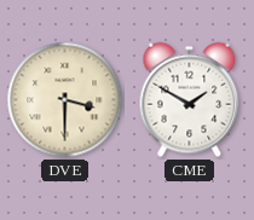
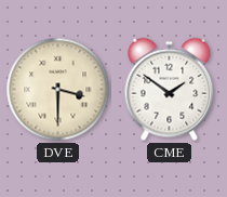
CME: 1:50 -> 1:51 (170, 90)
